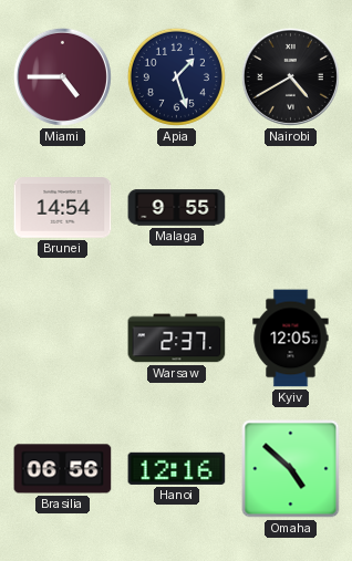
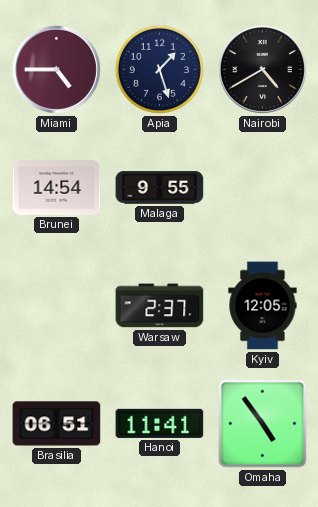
Brasilia: 06:56 -> 06:51 (57, 424)
Hanoi: 12:16 -> 11:41 (160, 423)
Omaha: 4:52 -> 4:54 (263, 424)
